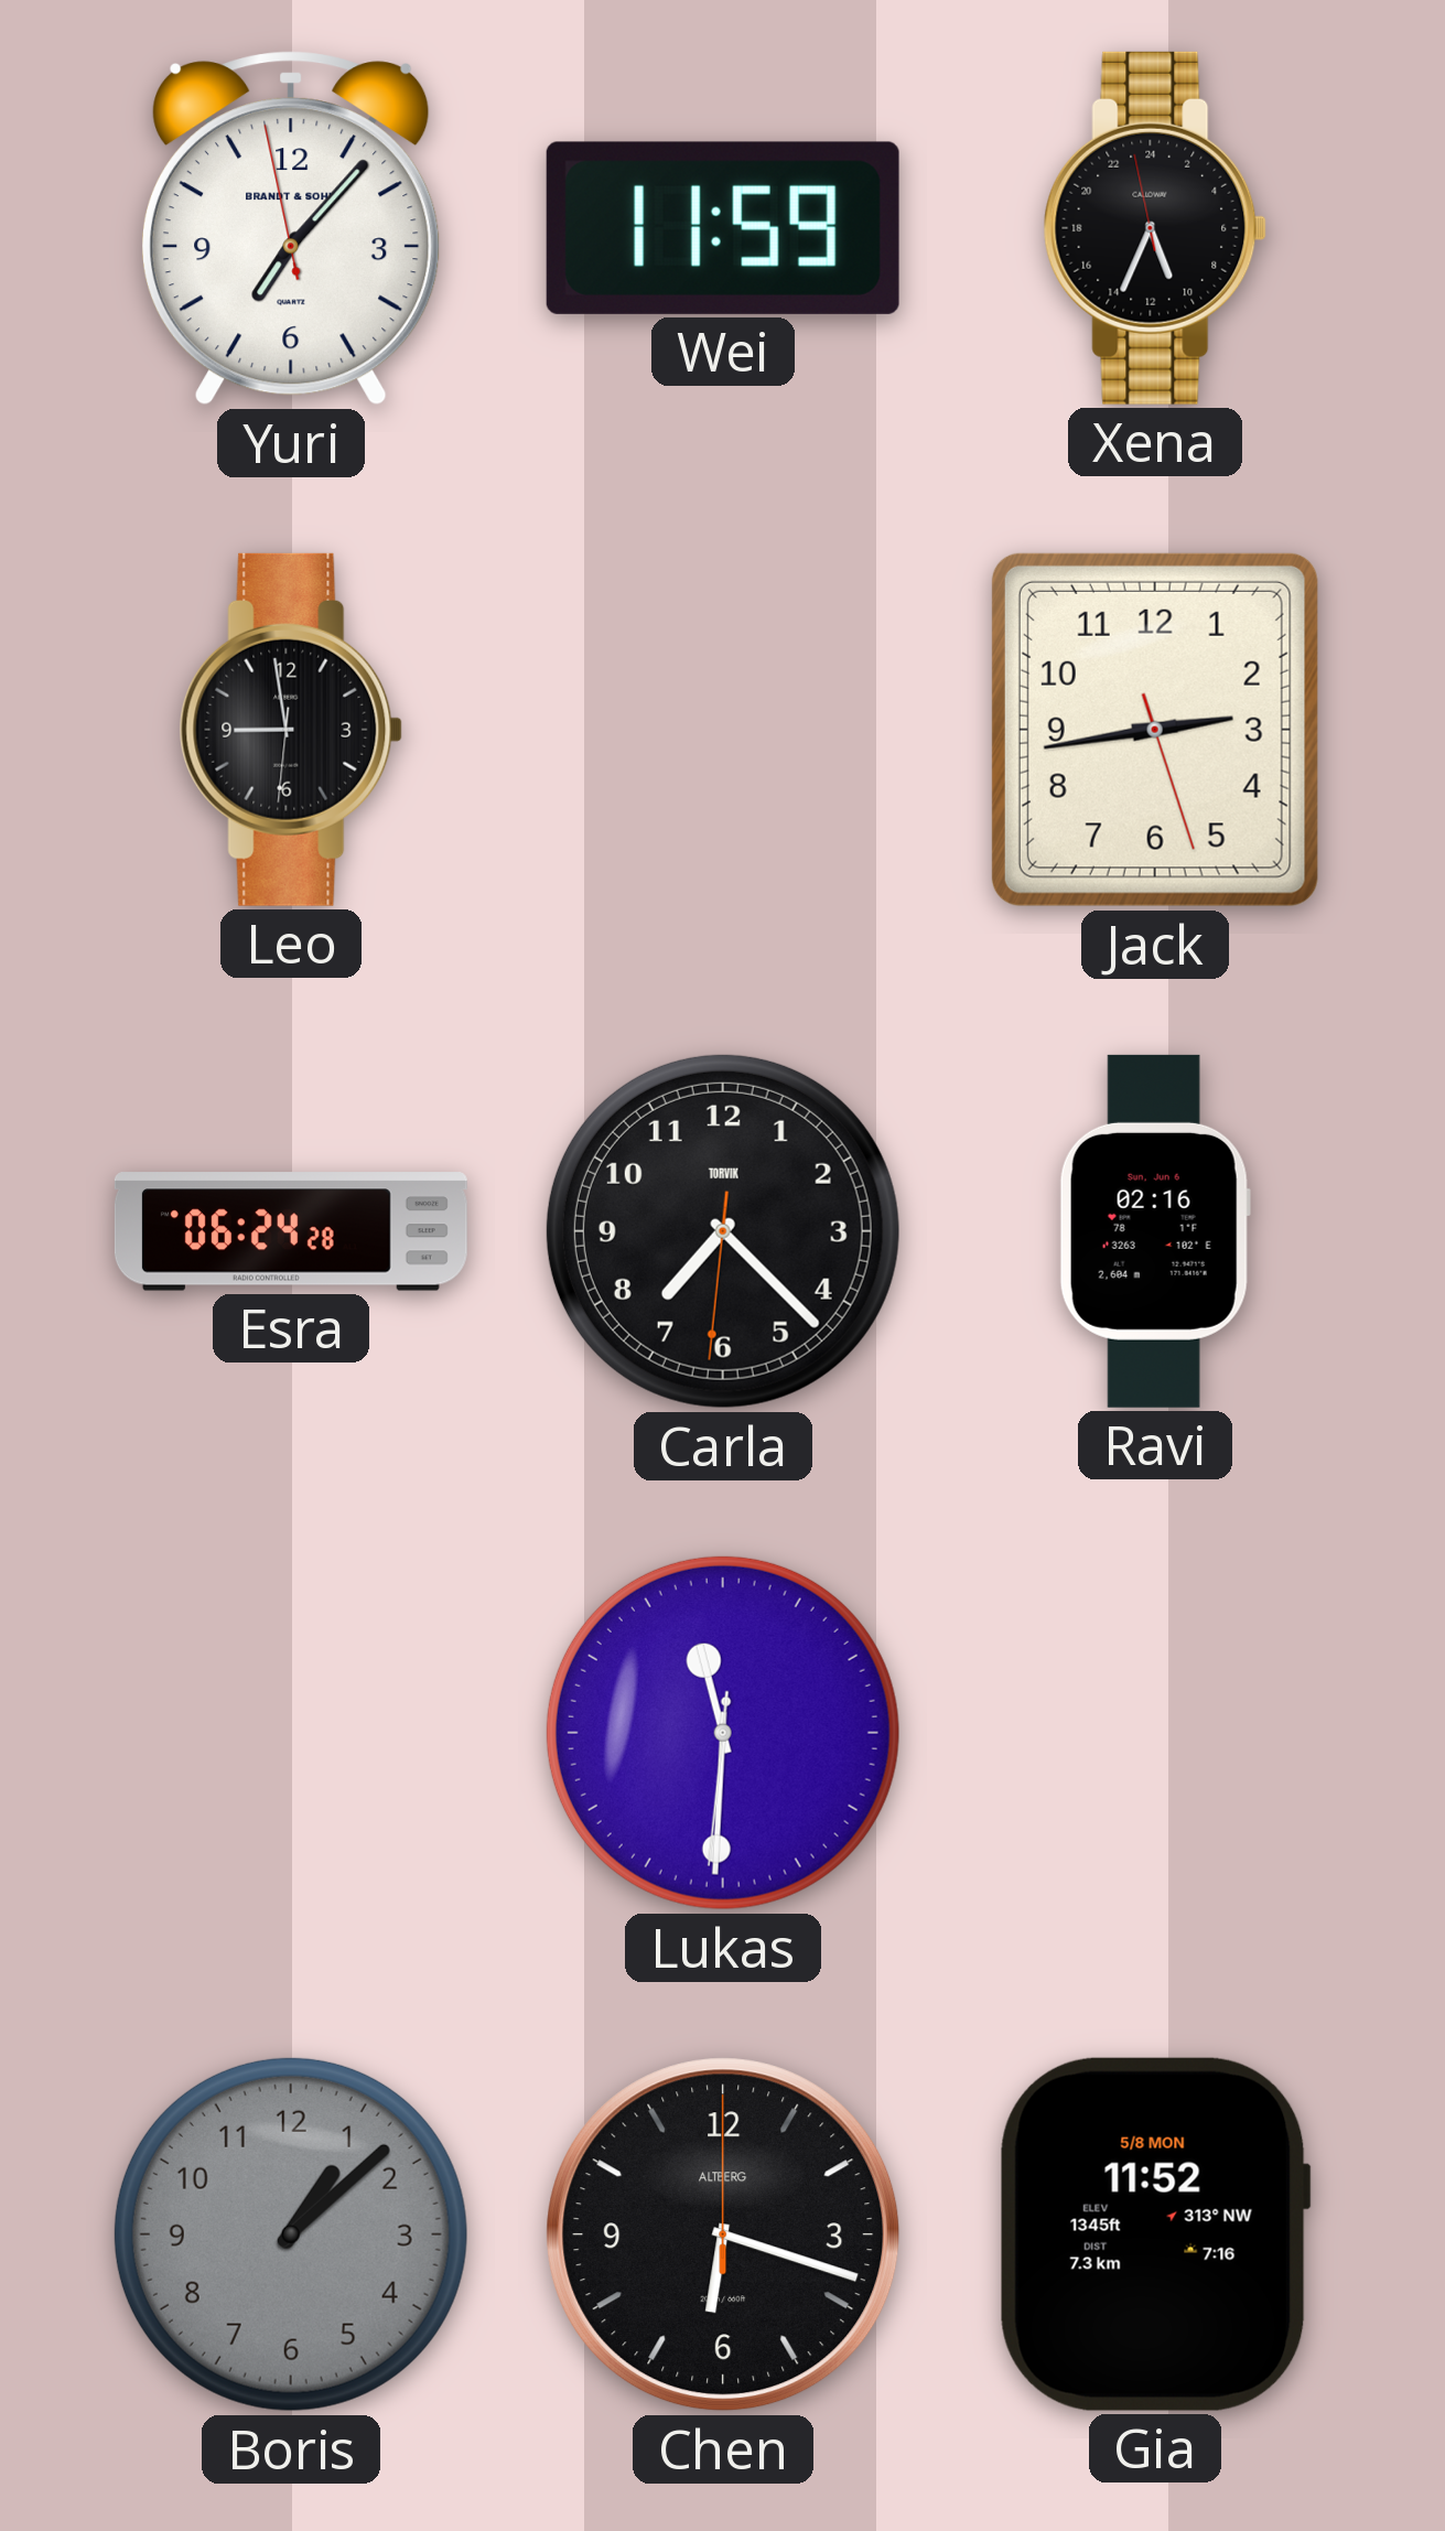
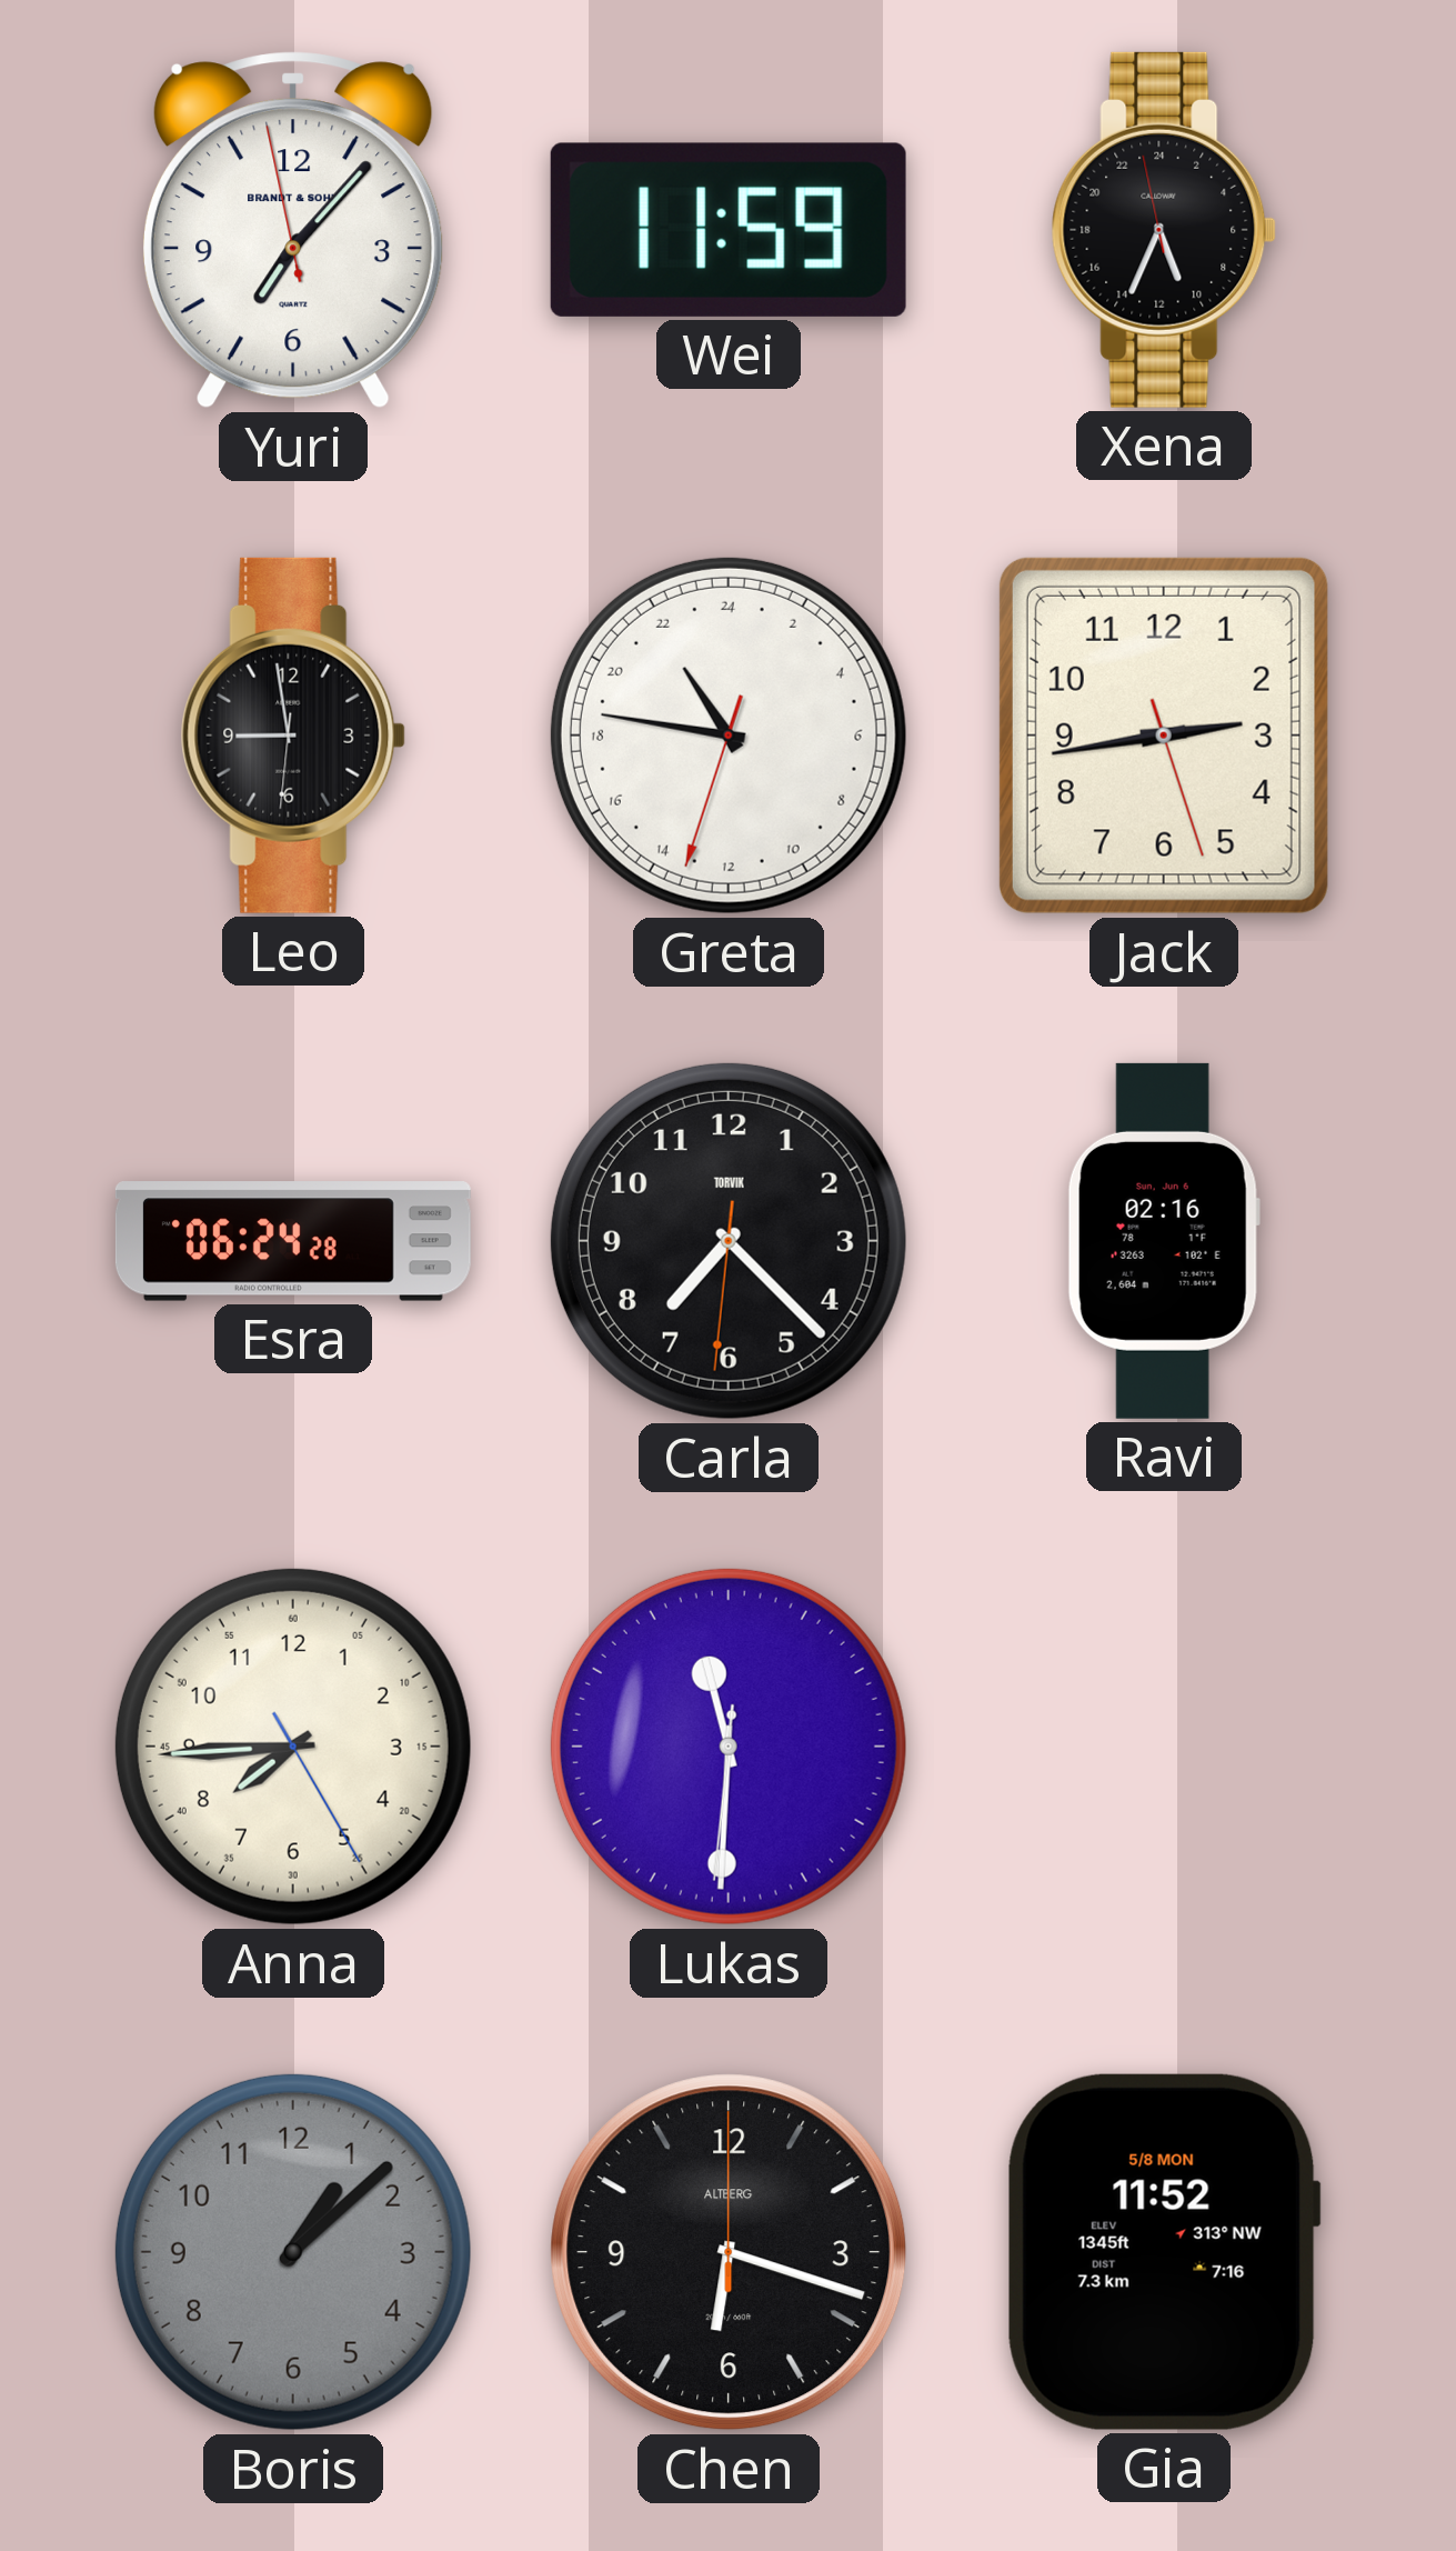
Greta: none -> 21:46 (729, 736)
Anna: none -> 7:44 (293, 1747)
